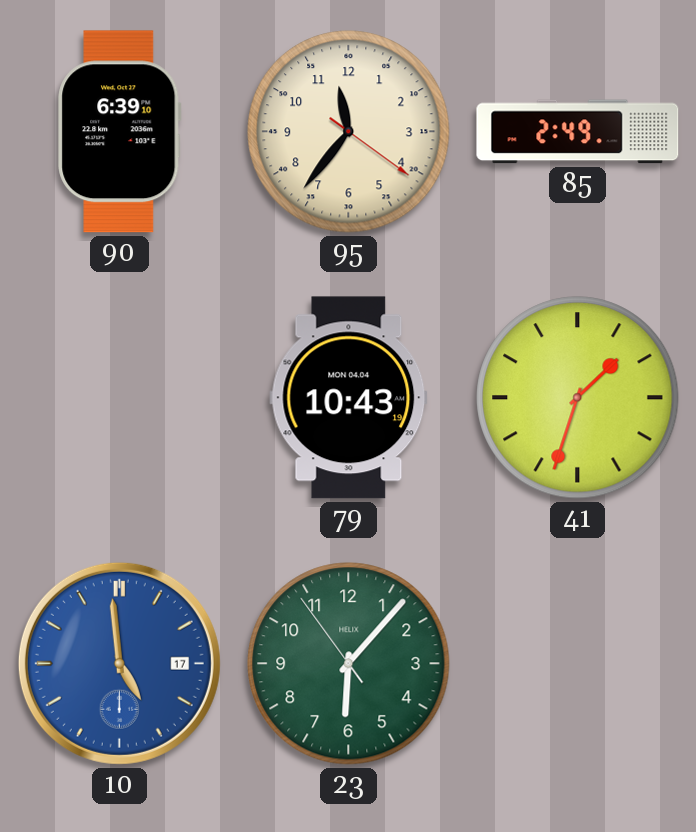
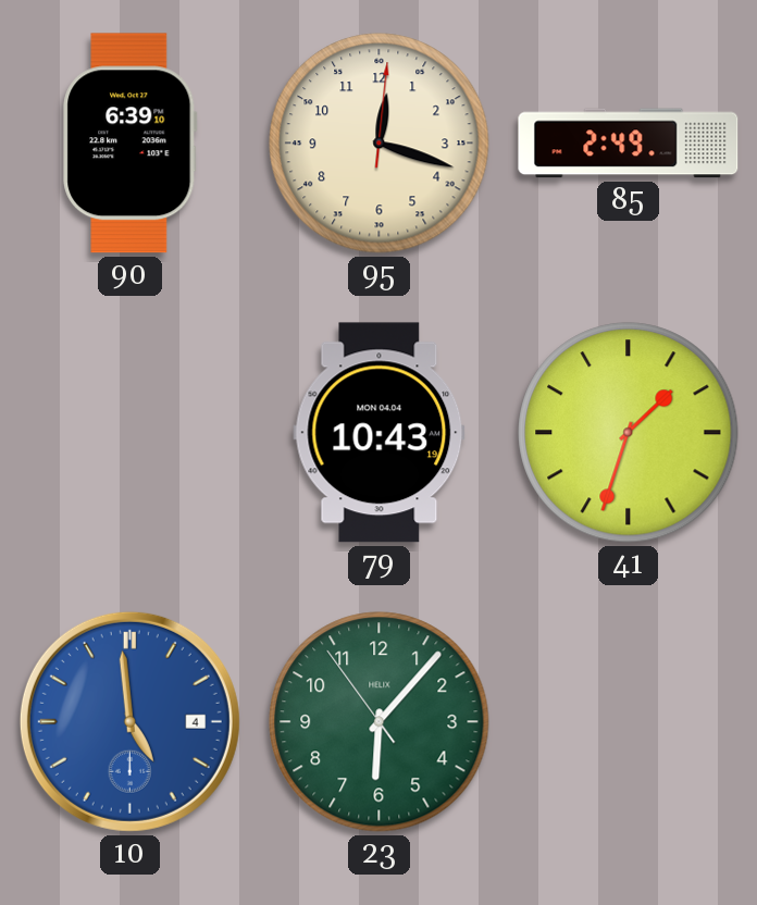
95: 11:36 -> 12:18 (380, 144)
10 date: 17 -> 4 (129, 721)
